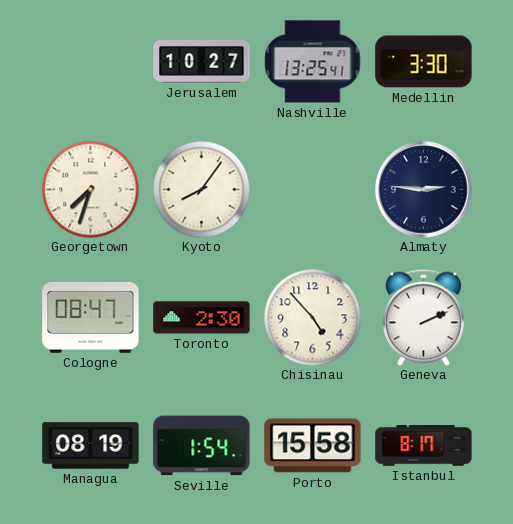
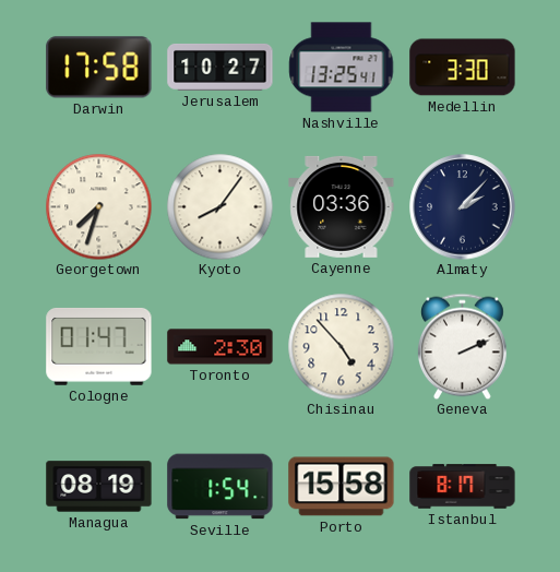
Darwin: none -> 17:58 (99, 68)
Cayenne: none -> 03:36 (342, 206)
Almaty: 2:46 -> 2:07 (463, 207)
Cologne: 08:47 -> 01:47 (99, 346)
